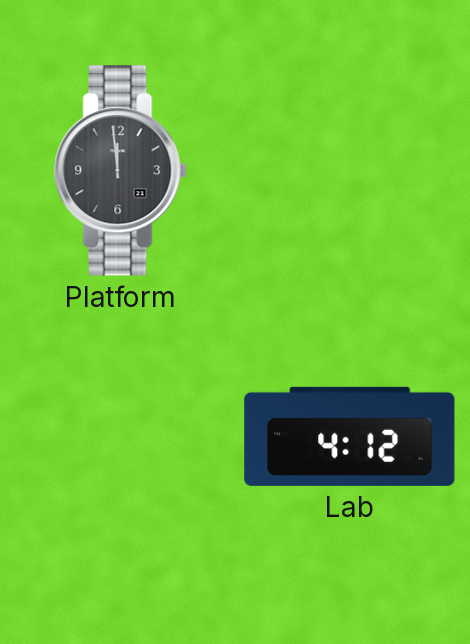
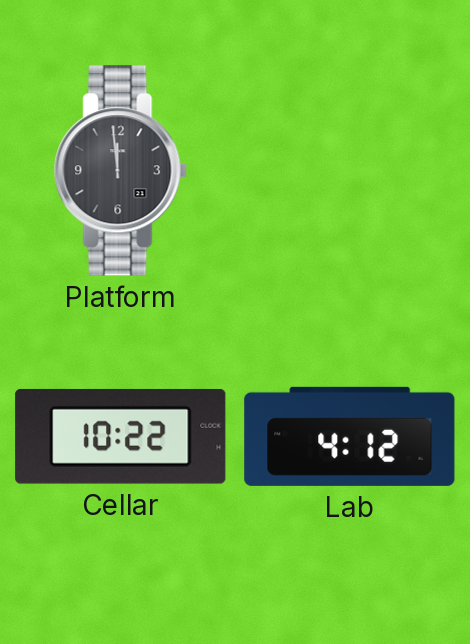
Cellar: none -> 10:22 (121, 436)
